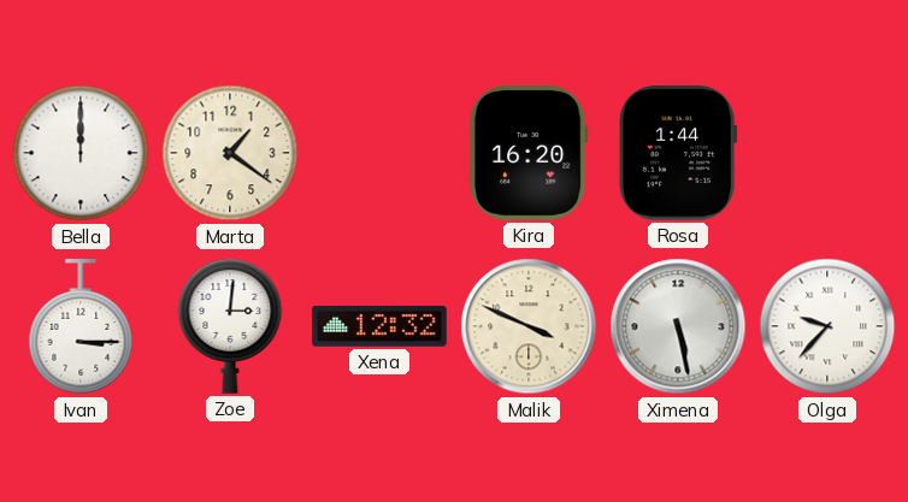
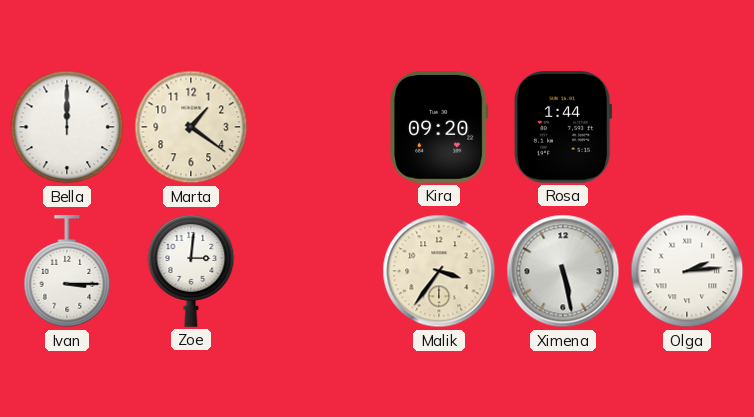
Kira: 16:20 -> 09:20 (439, 128)
Xena: 12:32 -> none (379, 327)
Malik: 3:49 -> 3:36 (439, 271)
Olga: 9:37 -> 2:14 (687, 271)
